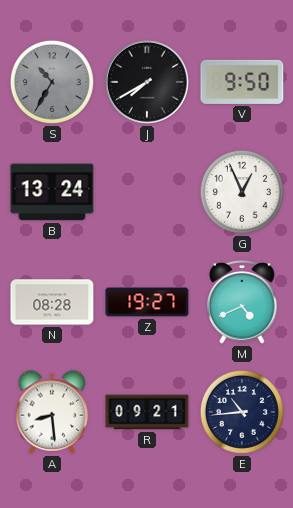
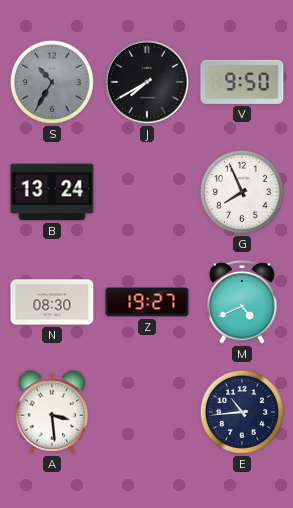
G: 12:56 -> 7:56 (242, 192)
N: 08:28 -> 08:30 (52, 302)
A: 8:29 -> 3:29 (52, 412)
R: 09:21 -> none (147, 412)
